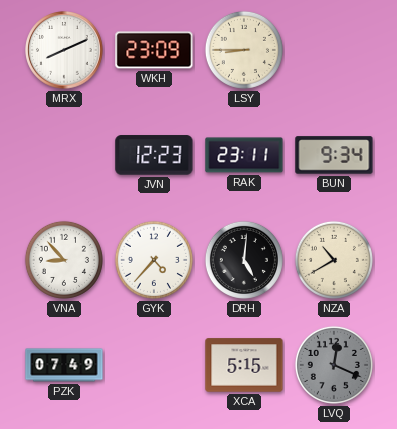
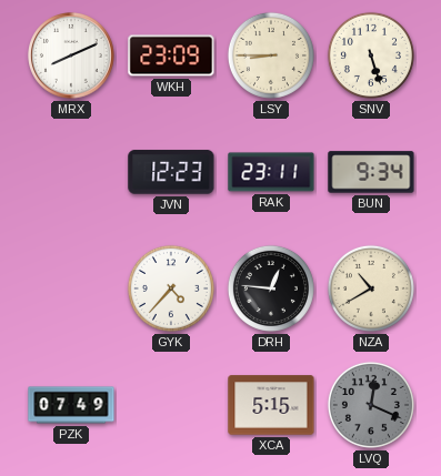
SNV: none -> 5:27 (371, 55)
VNA: 8:53 -> none (64, 260)
DRH: 5:01 -> 12:46 (271, 288)
